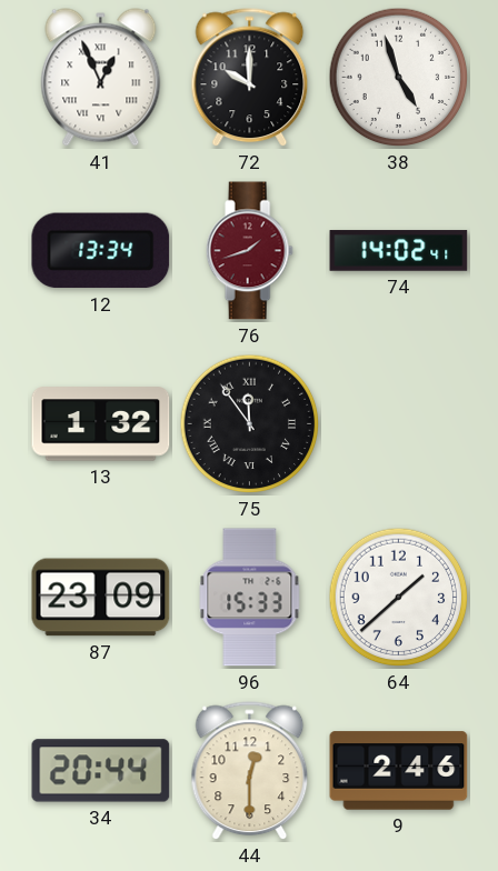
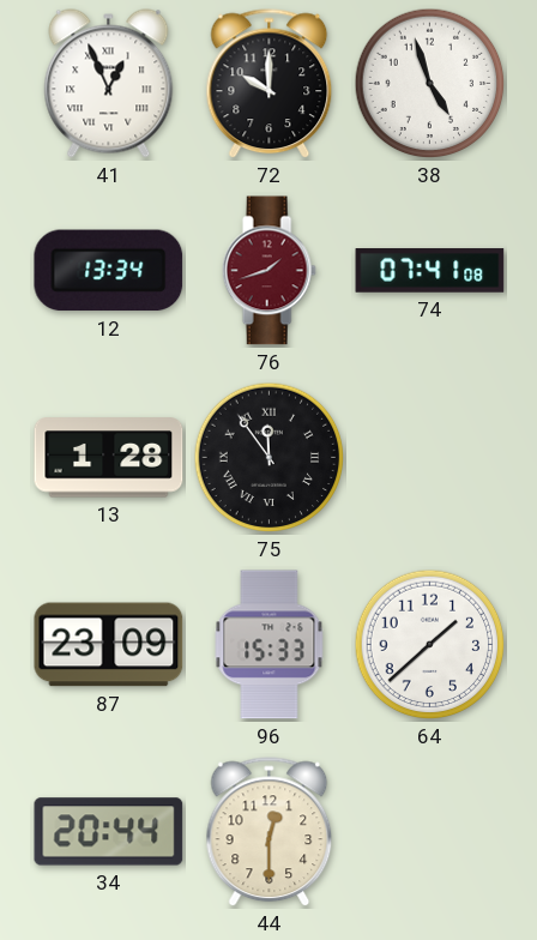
74: 14:02 -> 07:41 (430, 271)
13: 1:32 -> 1:28 (109, 458)
9: 2:46 -> none (399, 771)
